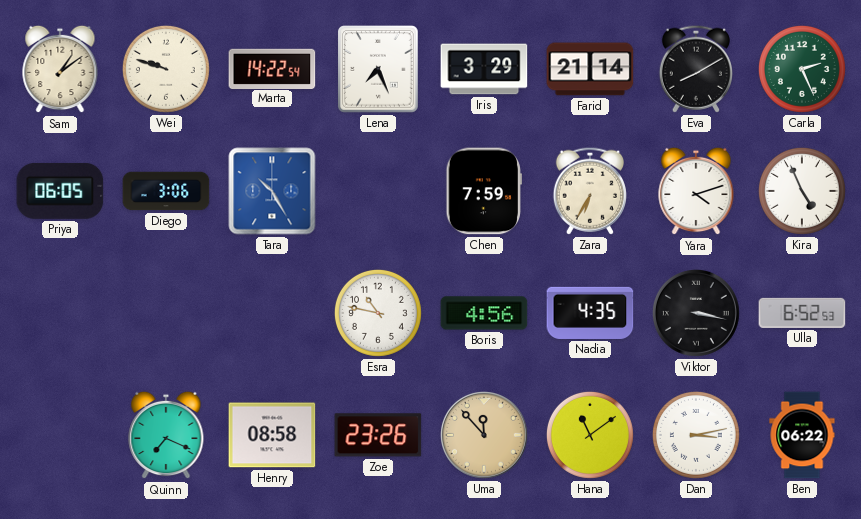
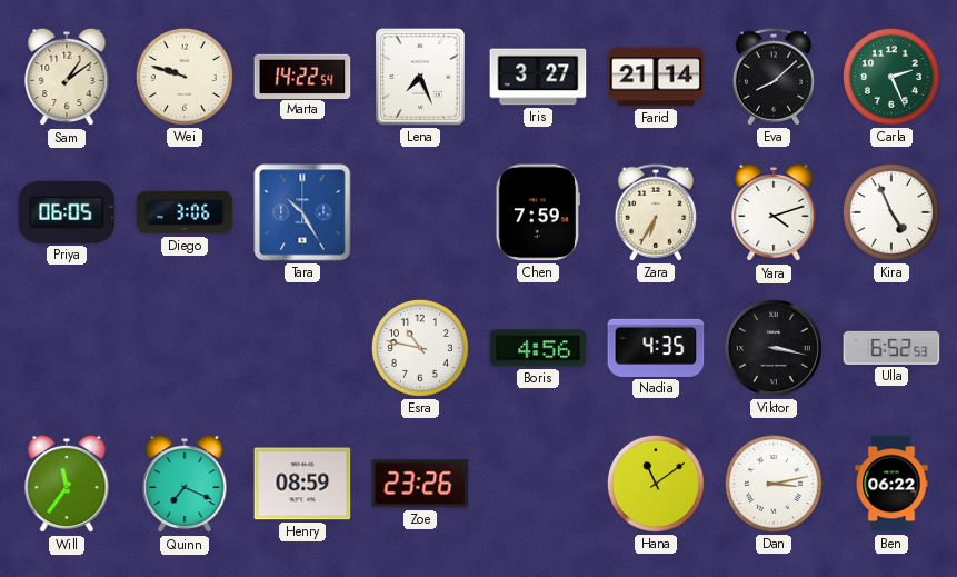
Iris: 3:29 -> 3:27 (538, 77)
Eva: 8:10 -> 8:08 (774, 77)
Will: none -> 11:36 (67, 484)
Henry: 08:58 -> 08:59 (302, 484)
Uma: 11:53 -> none (484, 435)
